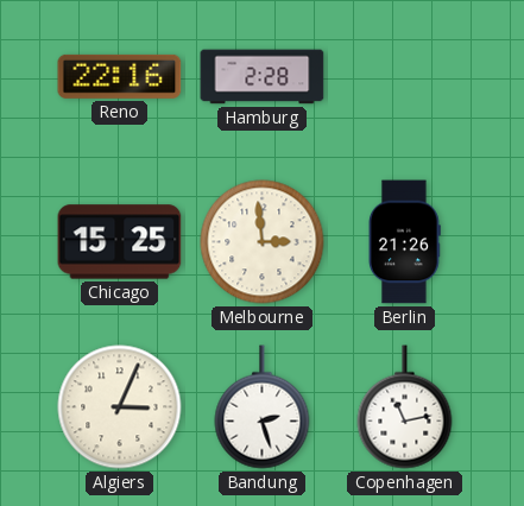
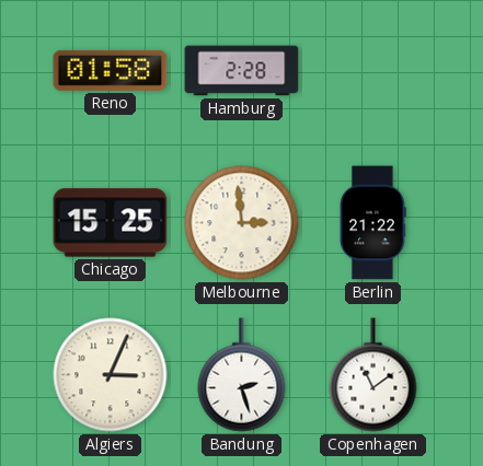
Reno: 22:16 -> 01:58 (111, 70)
Berlin: 21:26 -> 21:22 (373, 223)
Copenhagen: 11:13 -> 11:09 (373, 375)
